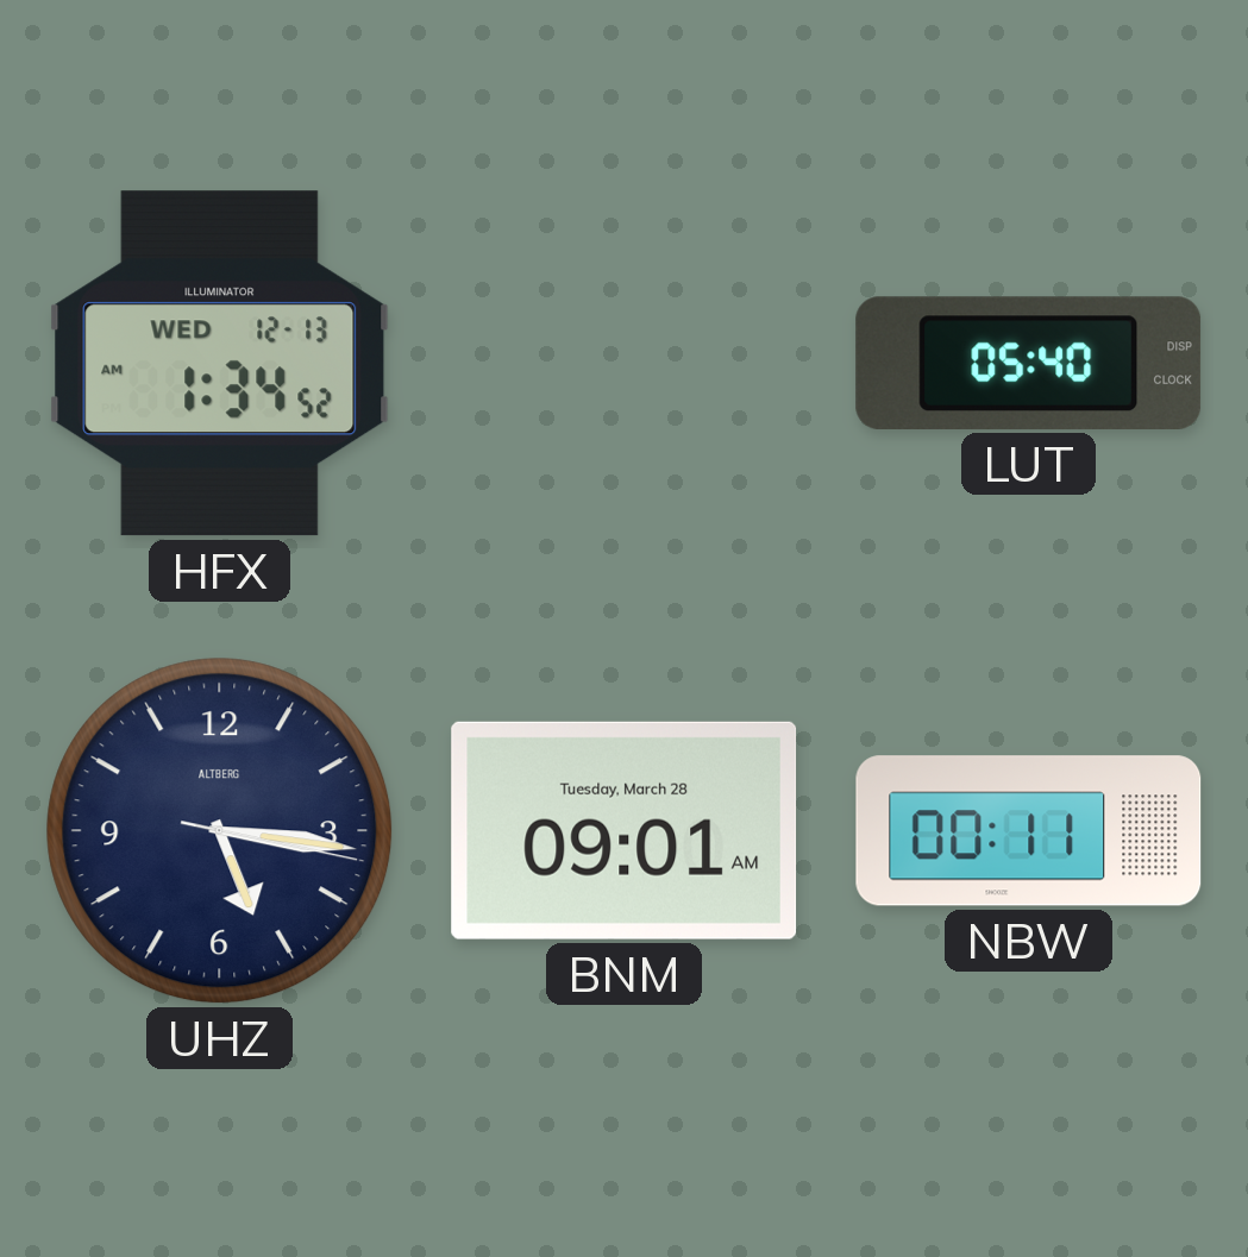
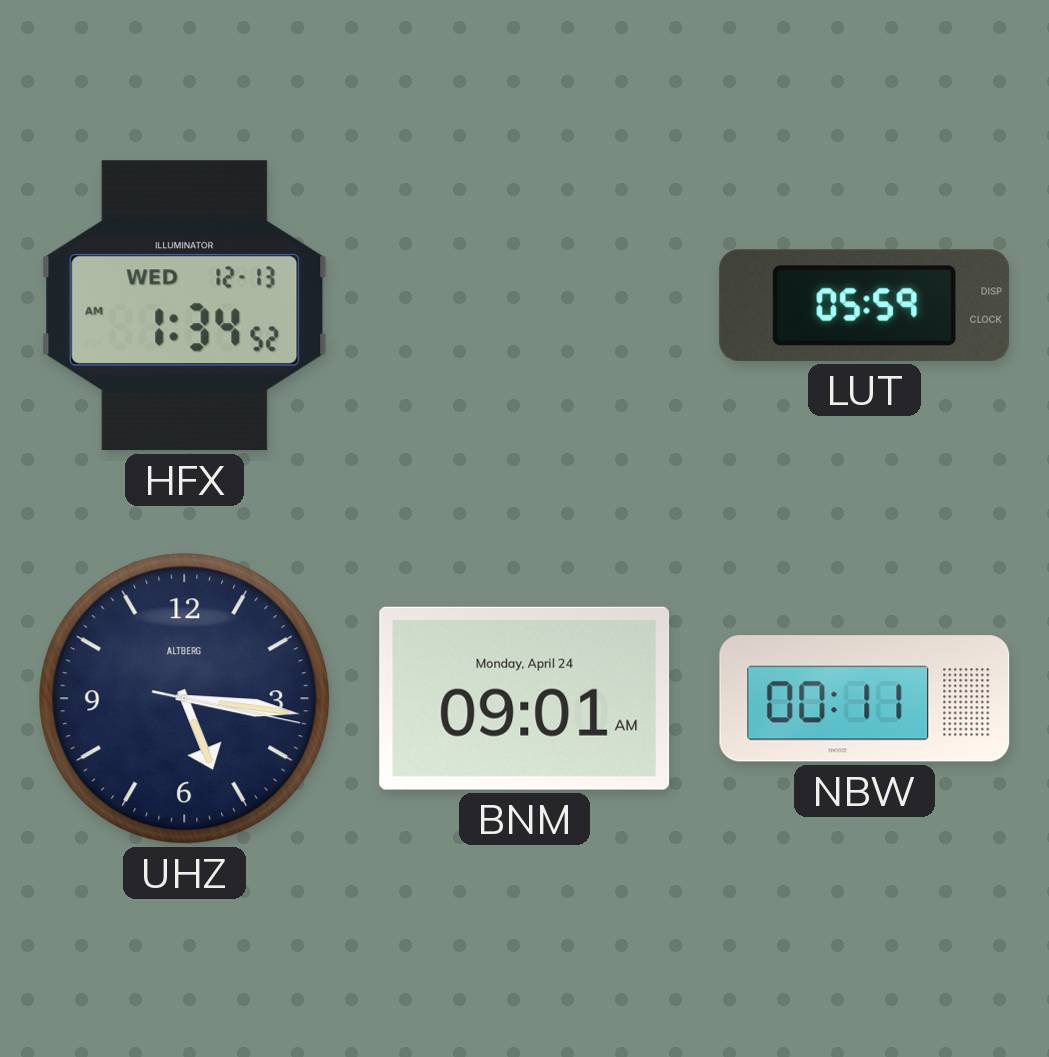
LUT: 05:40 -> 05:59 (865, 305)
BNM date: Tuesday, March 28 -> Monday, April 24 (525, 698)
